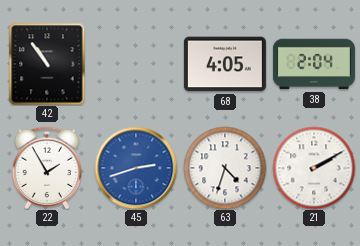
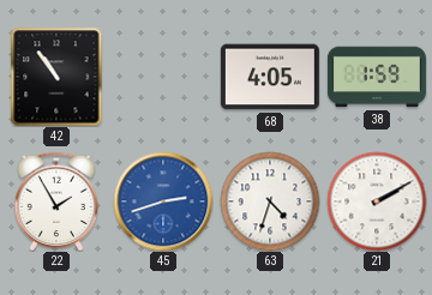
38: 2:04 -> 1:59 (377, 77)
